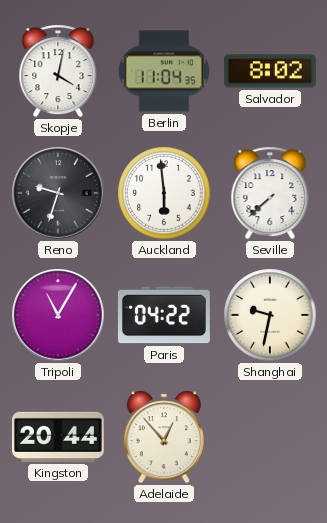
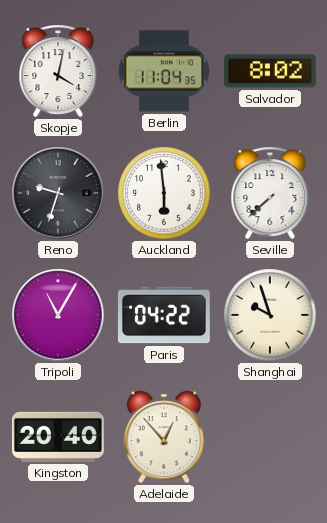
Shanghai: 9:32 -> 9:57 (270, 315)
Kingston: 20:44 -> 20:40 (58, 437)
